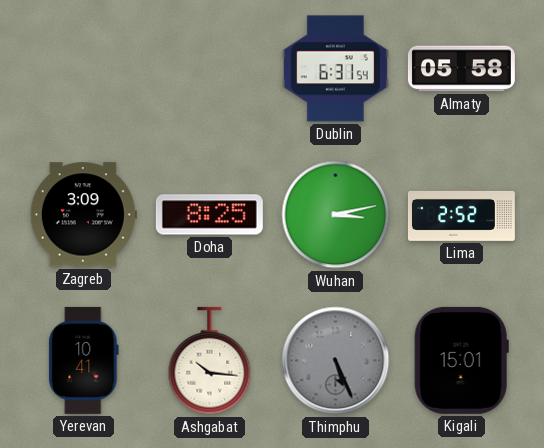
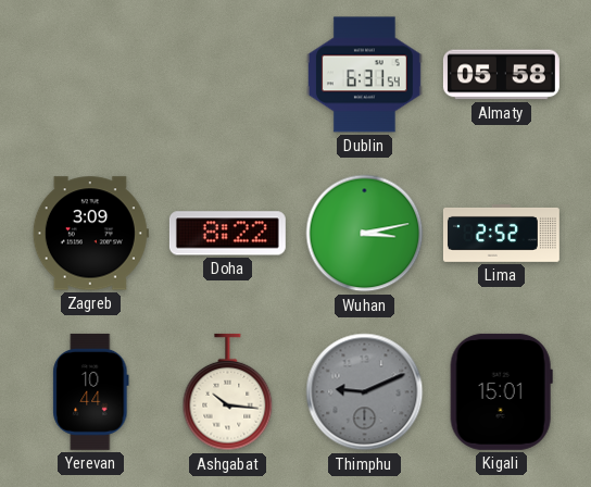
Doha: 8:25 -> 8:22 (227, 234)
Yerevan: 10:41 -> 10:44 (91, 391)
Thimphu: 5:26 -> 9:11 (365, 392)
